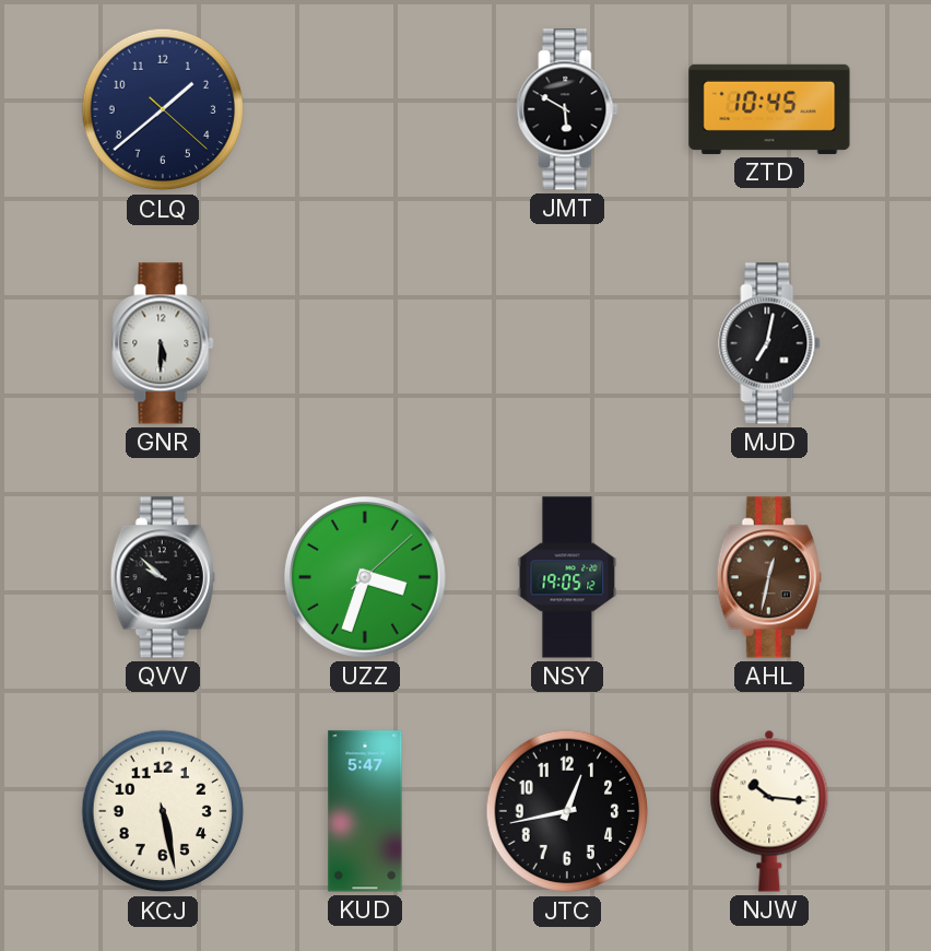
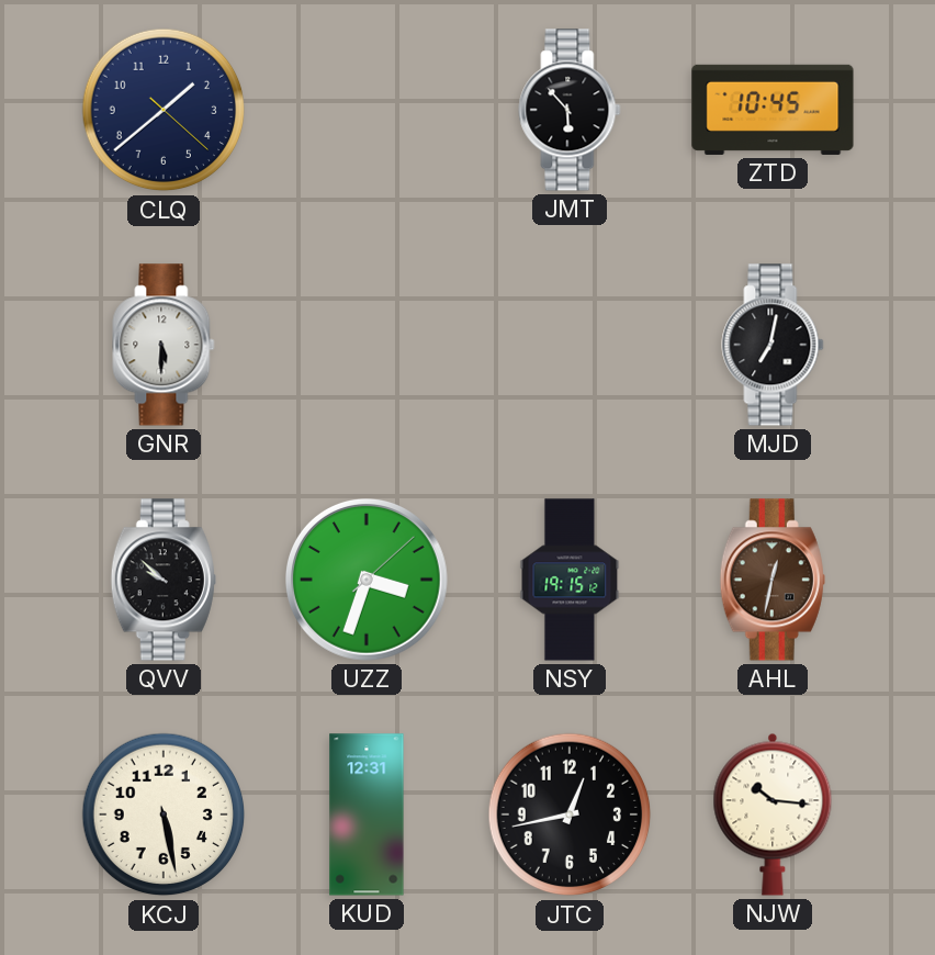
JMT: 5:50 -> 5:53 (570, 110)
NSY: 19:05 -> 19:15 (570, 580)
KUD: 5:47 -> 12:31 (367, 814)
